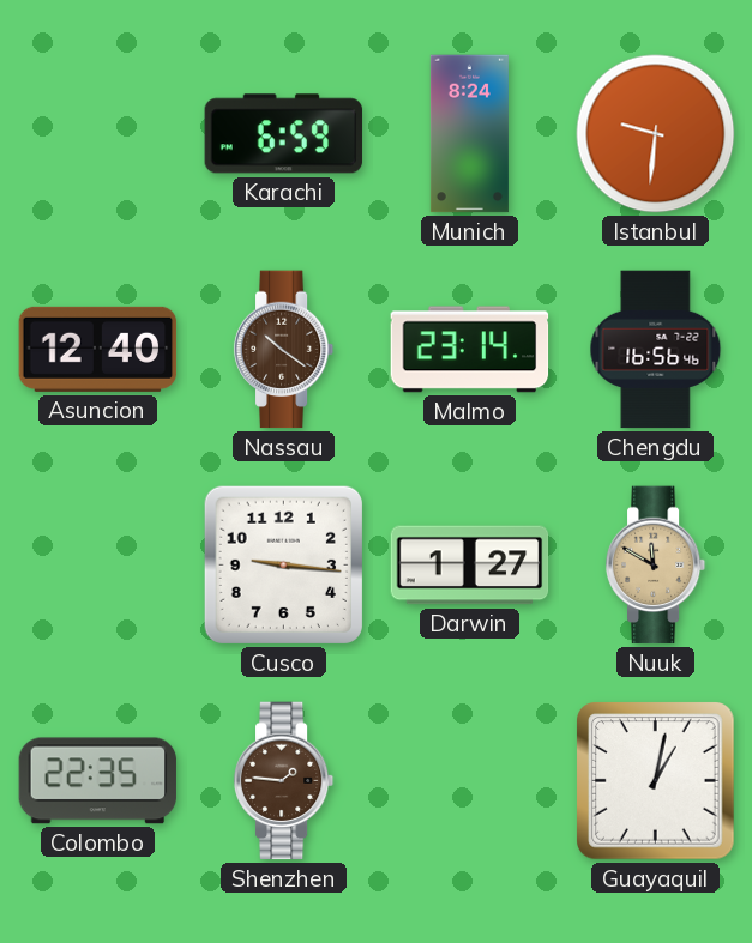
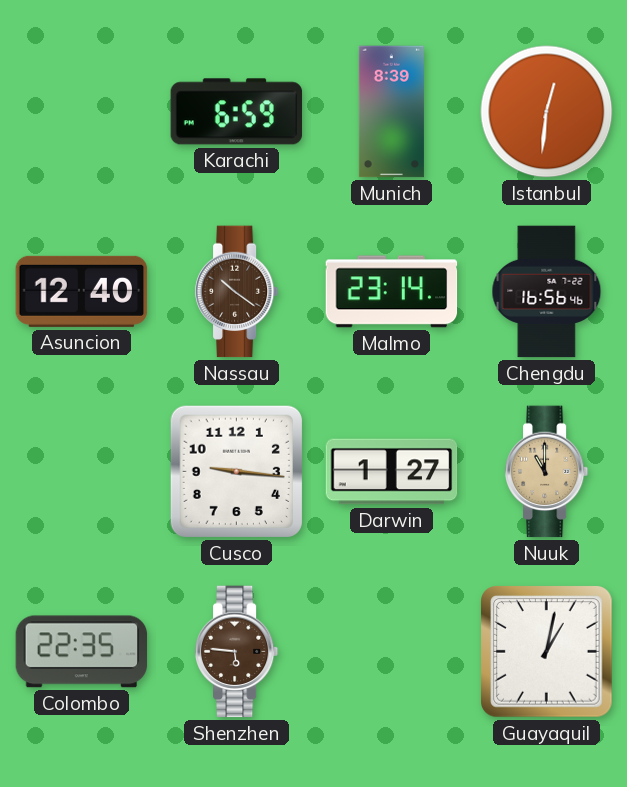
Munich: 8:24 -> 8:39 (391, 112)
Istanbul: 9:31 -> 12:31 (547, 112)
Nuuk: 11:50 -> 11:00 (547, 472)
Shenzhen: 1:46 -> 5:46 (237, 652)
